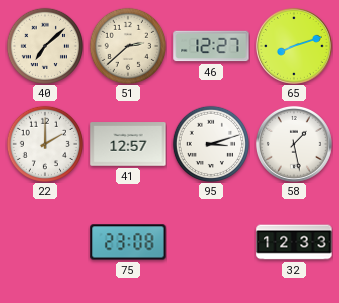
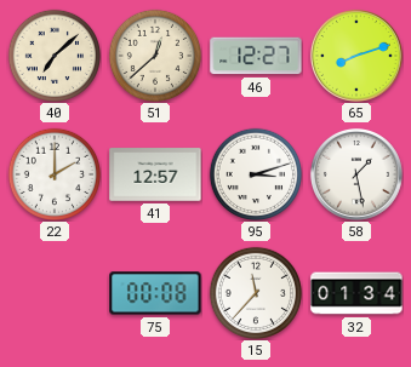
51: 2:38 -> 12:38 (154, 55)
75: 23:08 -> 00:08 (155, 293)
15: none -> 11:37 (255, 292)
32: 12:33 -> 01:34 (356, 293)
